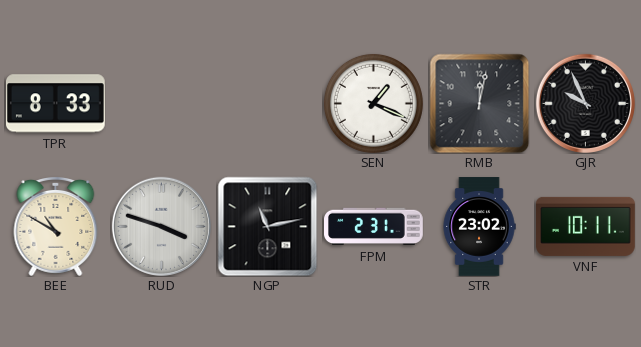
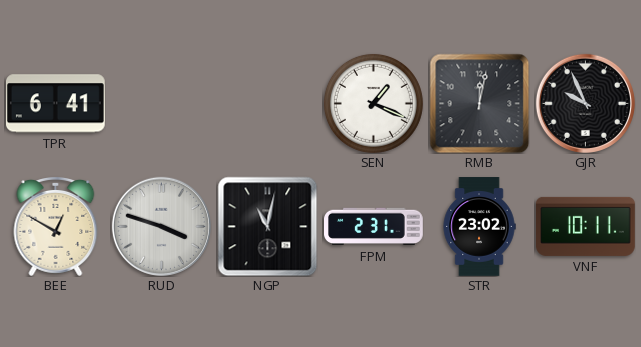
TPR: 8:33 -> 6:41 (55, 104)
BEE: 10:50 -> 12:50 (56, 227)
NGP: 11:13 -> 11:02 (267, 226)
